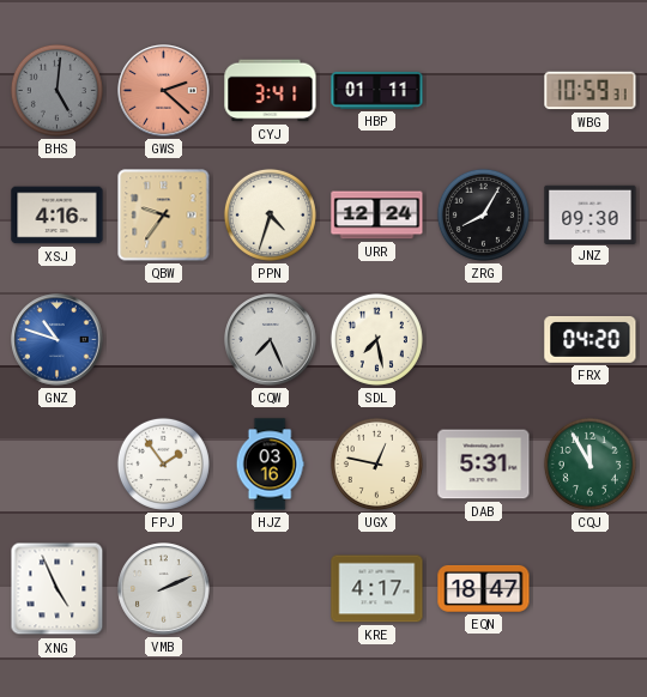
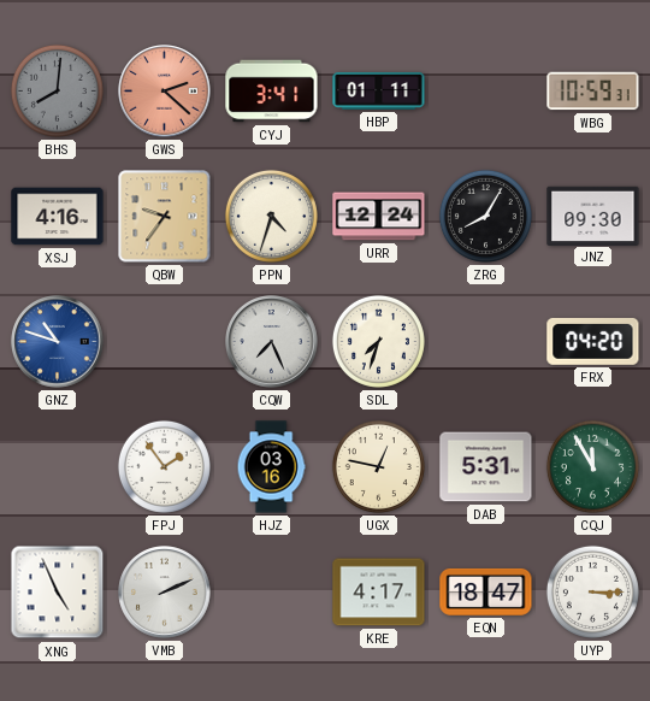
BHS: 5:01 -> 8:01 (57, 90)
SDL: 7:28 -> 7:33 (378, 341)
UYP: none -> 3:15 (592, 591)
